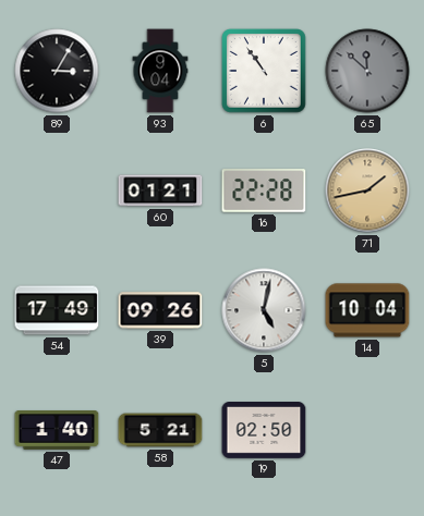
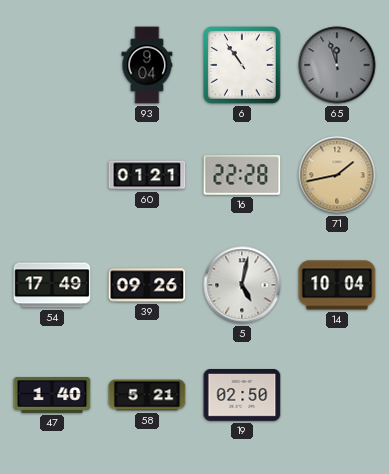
89: 3:05 -> none (57, 71)
65: 11:52 -> 11:57 (337, 65)
